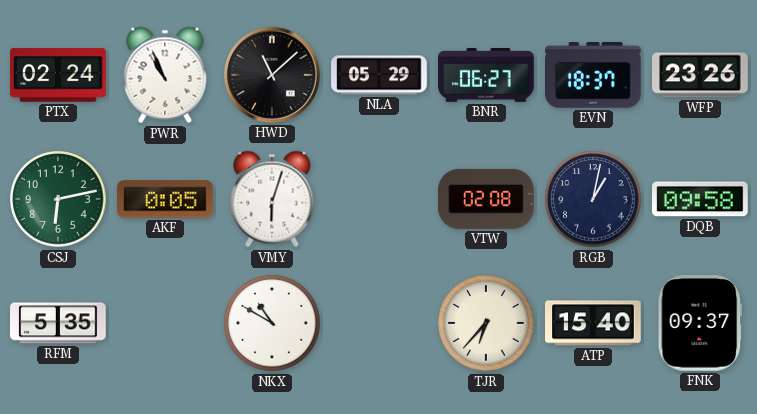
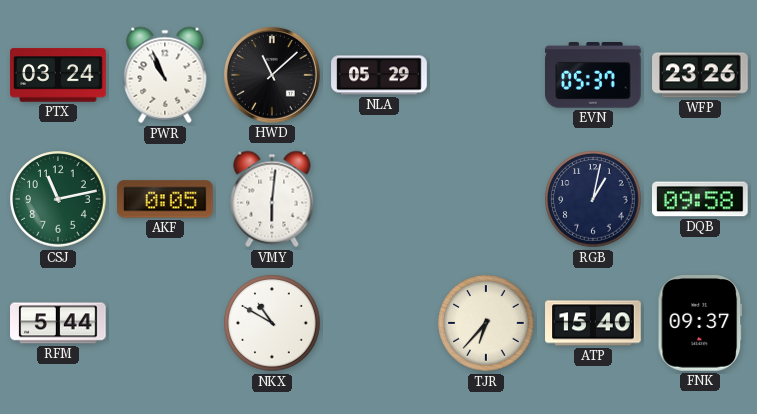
PTX: 02:24 -> 03:24 (58, 75)
BNR: 06:27 -> none (486, 76)
EVN: 18:37 -> 05:37 (594, 75)
CSJ: 6:13 -> 11:13 (58, 199)
VMY: 6:03 -> 6:01 (272, 199)
VTW: 02:08 -> none (487, 199)
RFM: 5:35 -> 5:44 (58, 323)
